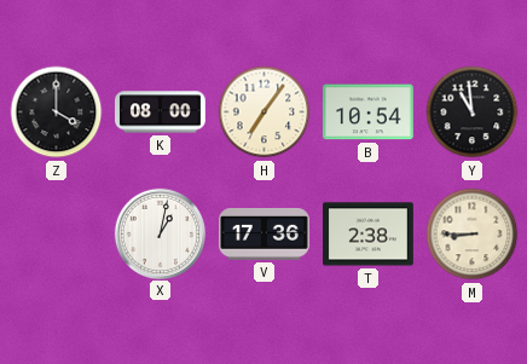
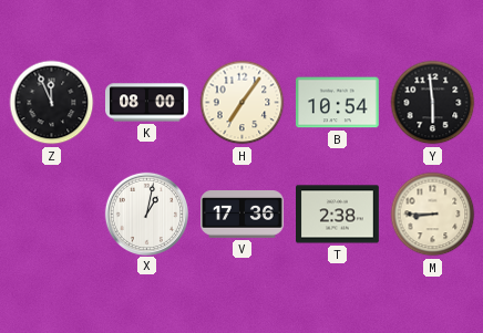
Z: 4:00 -> 11:56 (52, 103)
Y: 10:59 -> 5:59 (433, 103)
